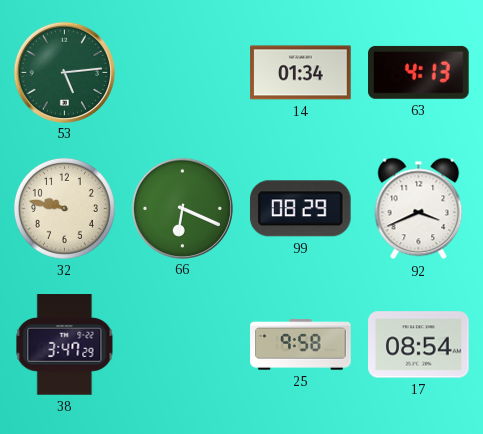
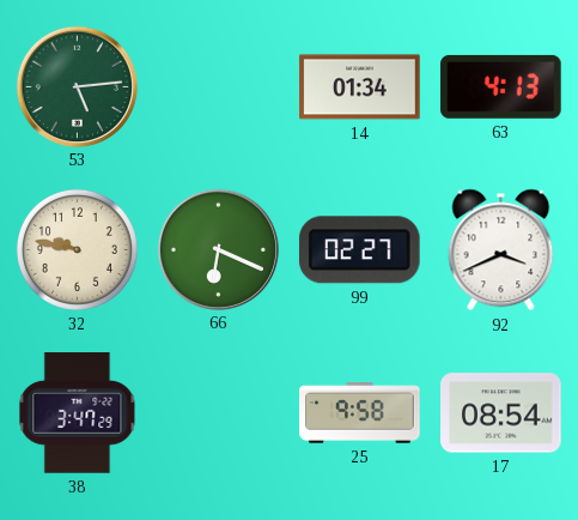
99: 08:29 -> 02:27 (359, 250)
